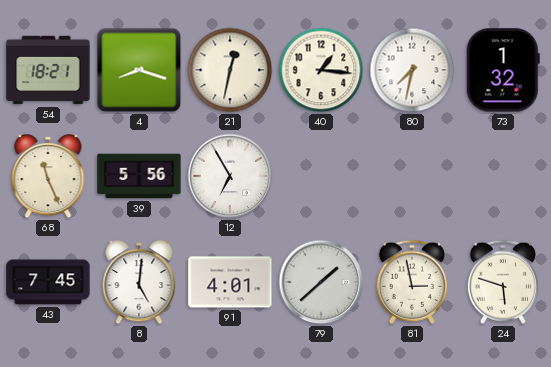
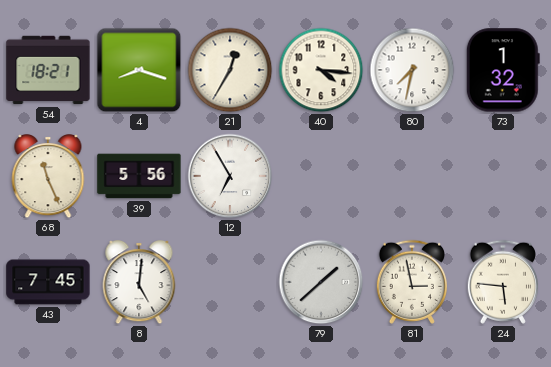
21: 12:32 -> 12:35 (230, 70)
40: 1:16 -> 4:16 (321, 70)
91: 4:01 -> none (230, 282)
24: 5:48 -> 5:46 (503, 282)
